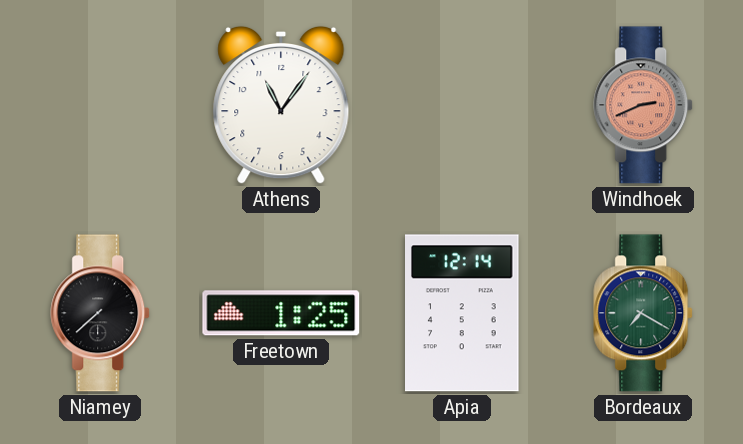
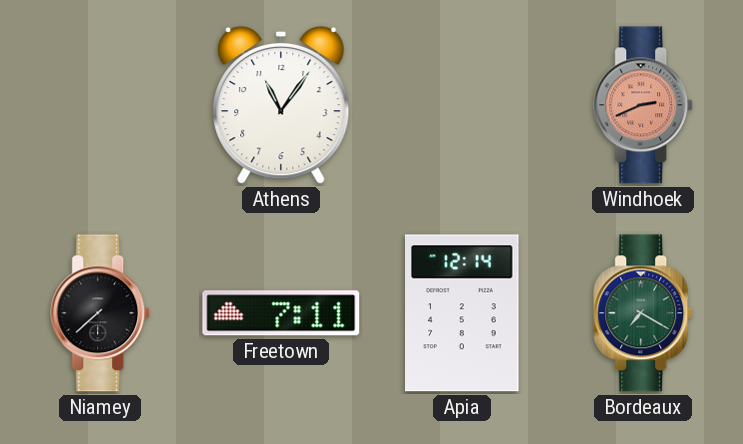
Freetown: 1:25 -> 7:11 (281, 313)
